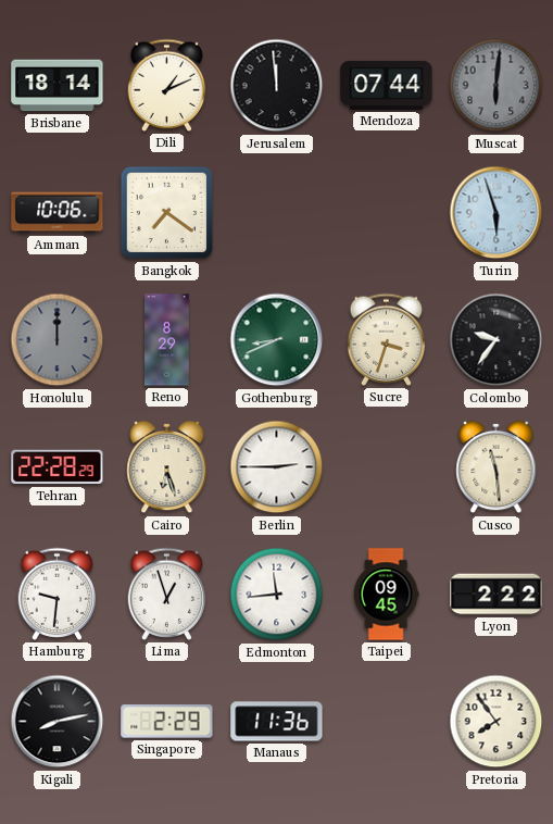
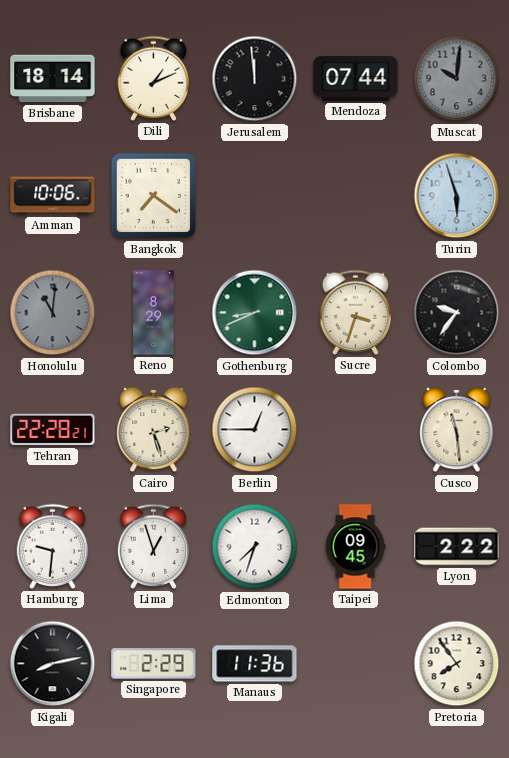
Muscat: 6:01 -> 10:01 (457, 79)
Honolulu: 12:00 -> 11:01 (53, 313)
Tehran: 22:28:29 -> 22:28:21 (53, 430)
Cairo: 6:27 -> 2:27 (154, 430)
Berlin: 2:45 -> 12:45 (255, 430)
Edmonton: 11:44 -> 7:33 (255, 547)
